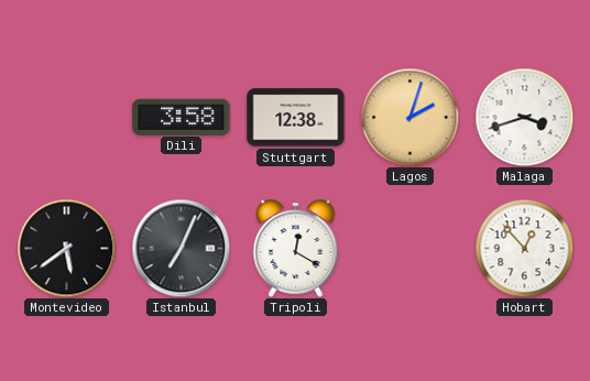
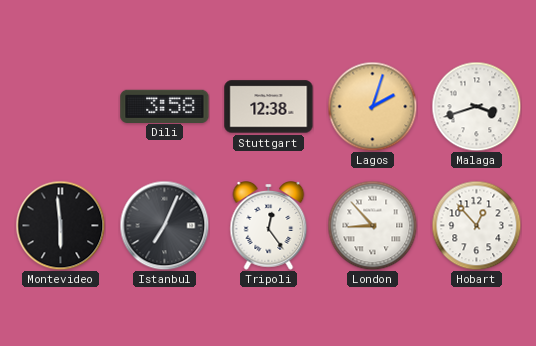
Montevideo: 5:39 -> 5:59 (60, 225)
Tripoli: 12:20 -> 12:24 (269, 226)
London: none -> 8:53 (372, 225)
